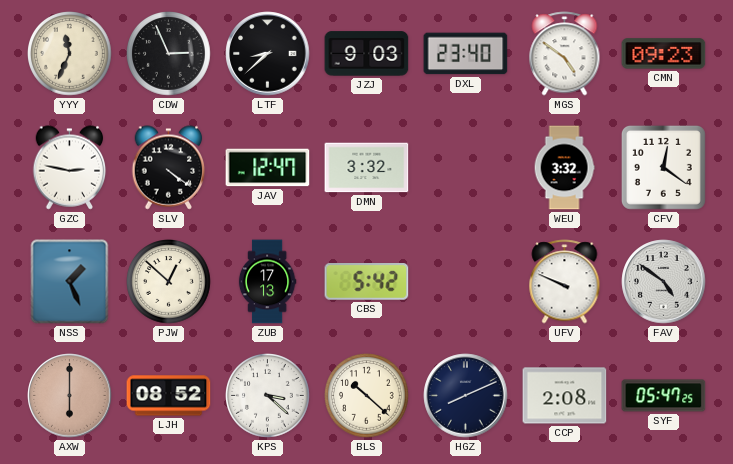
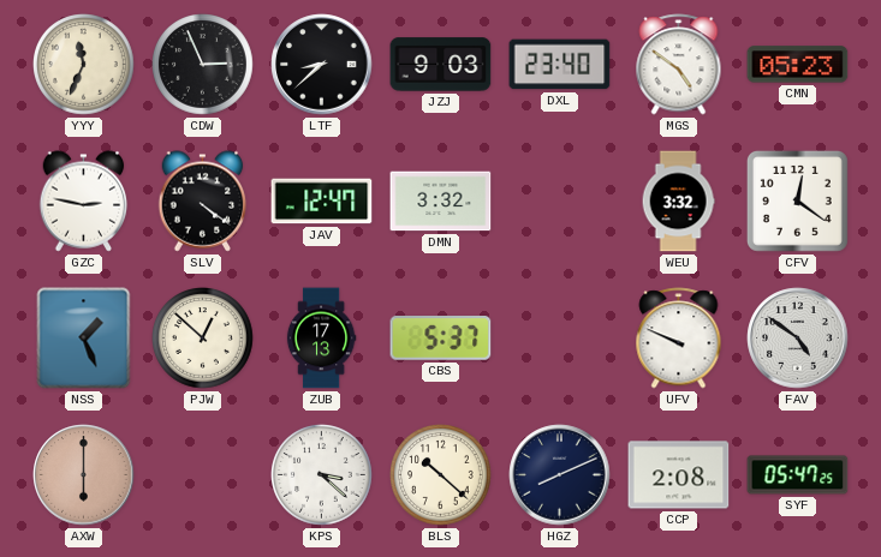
CMN: 09:23 -> 05:23 (798, 65)
CBS: 5:42 -> 5:37 (441, 339)
LJH: 08:52 -> none (169, 396)
